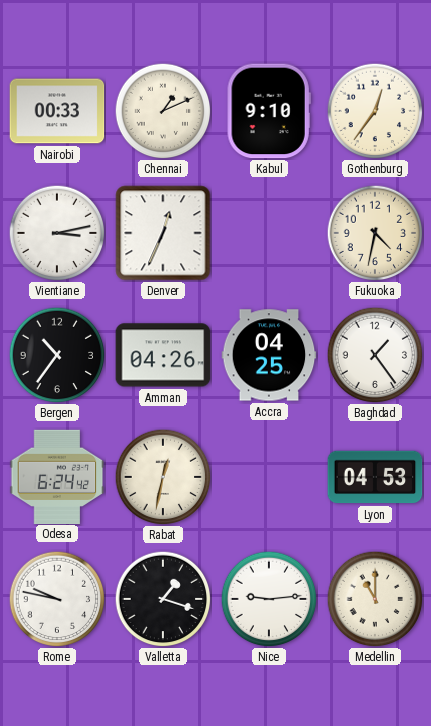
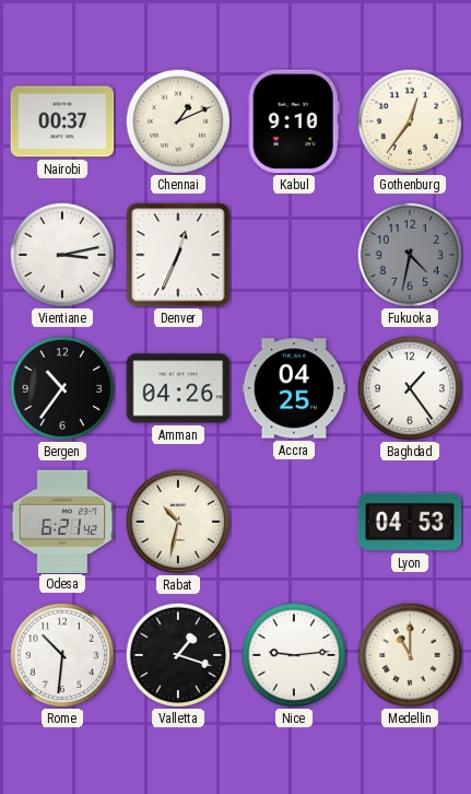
Nairobi: 00:33 -> 00:37 (62, 121)
Fukuoka dial: cream -> grey (410, 255)
Odesa: 6:24 -> 6:21 (62, 521)
Rabat: 12:32 -> 10:32 (178, 522)
Rome: 9:47 -> 10:31 (62, 655)
